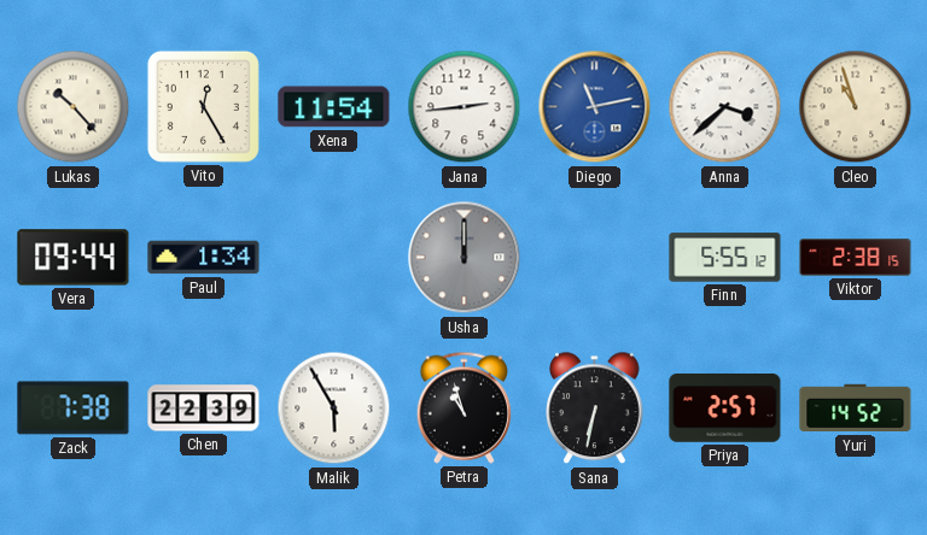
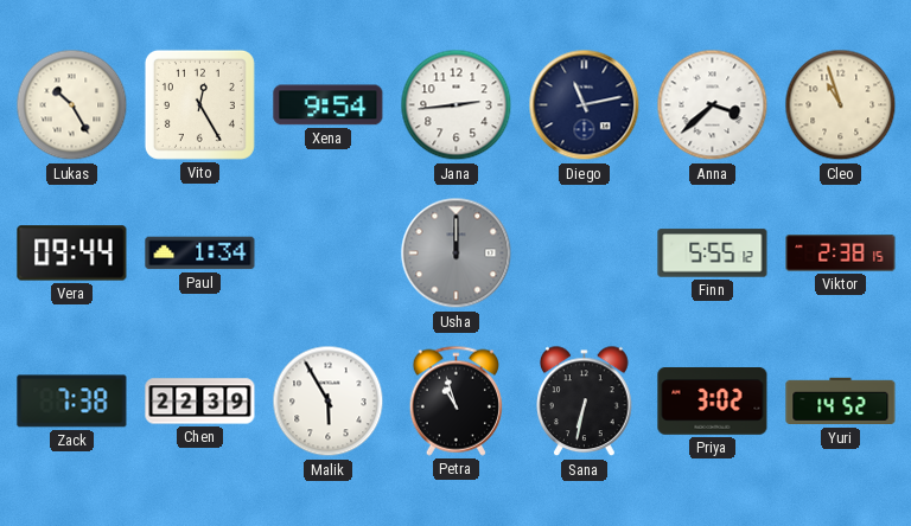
Lukas: 10:23 -> 10:25 (72, 105)
Xena: 11:54 -> 9:54 (329, 105)
Diego dial: blue -> navy (585, 105)
Priya: 2:57 -> 3:02 (713, 402)
